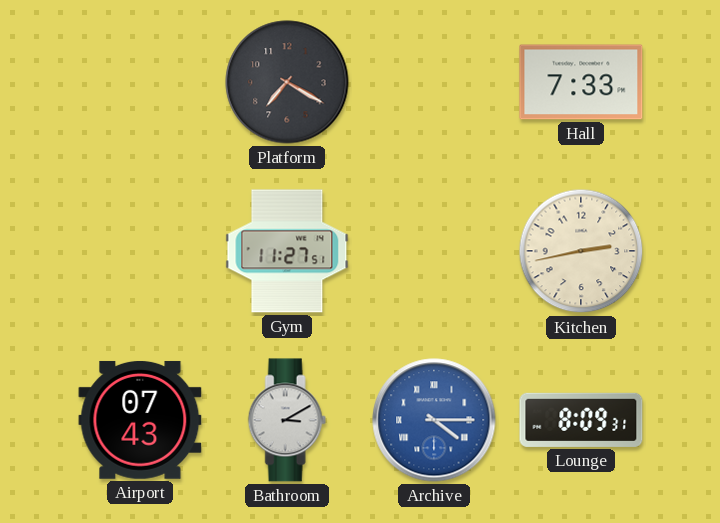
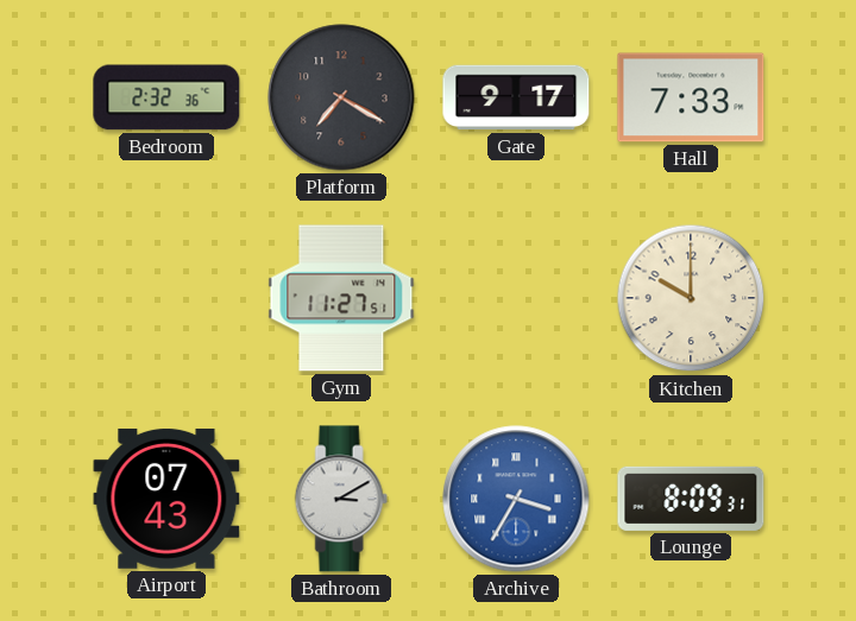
Bedroom: none -> 2:32 (166, 97)
Gate: none -> 9:17 (516, 97)
Kitchen: 2:43 -> 10:00 (691, 298)
Archive: 4:15 -> 3:35 (516, 499)
